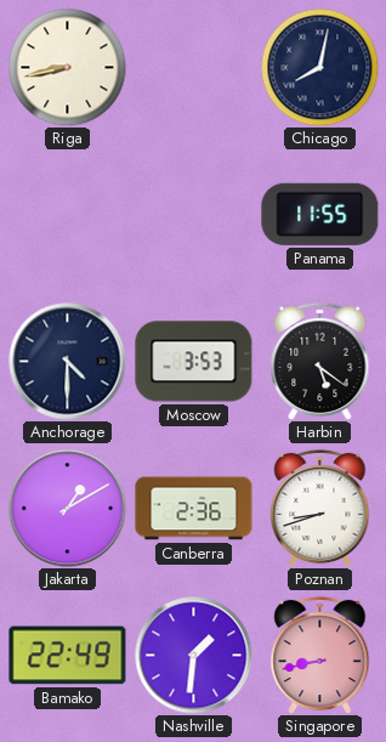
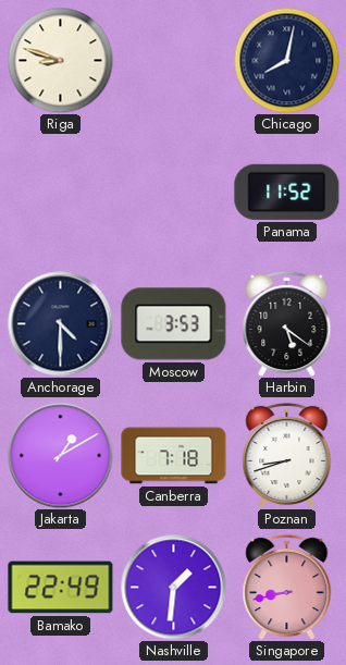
Riga: 8:43 -> 8:48 (60, 60)
Panama: 11:55 -> 11:52 (287, 192)
Canberra: 2:36 -> 7:18 (174, 456)
